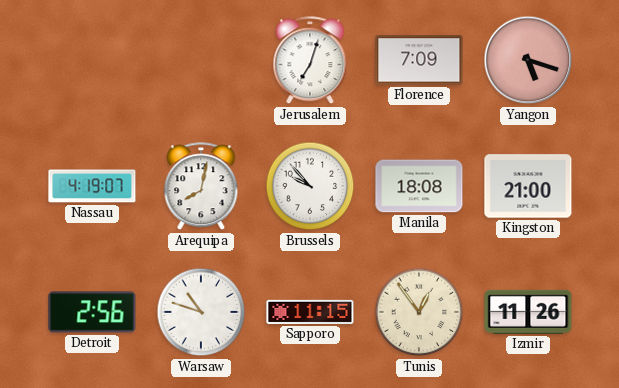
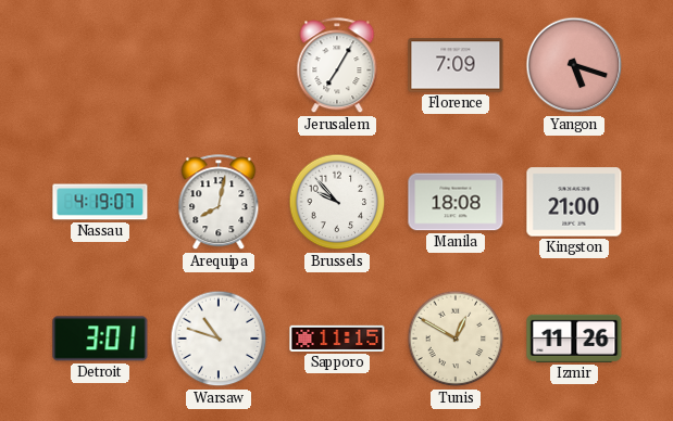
Jerusalem: 7:03 -> 7:05 (337, 66)
Detroit: 2:56 -> 3:01 (100, 339)
Tunis: 12:54 -> 12:50 (456, 339)
